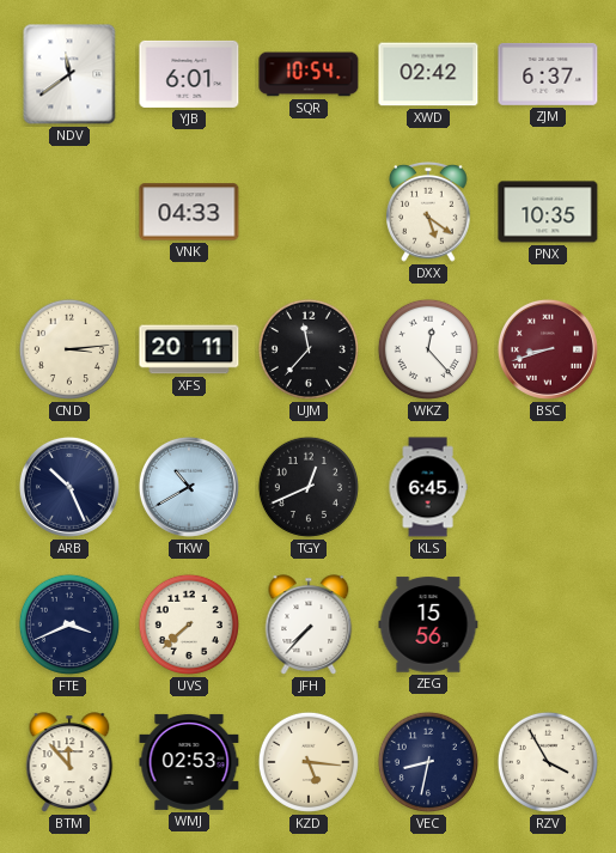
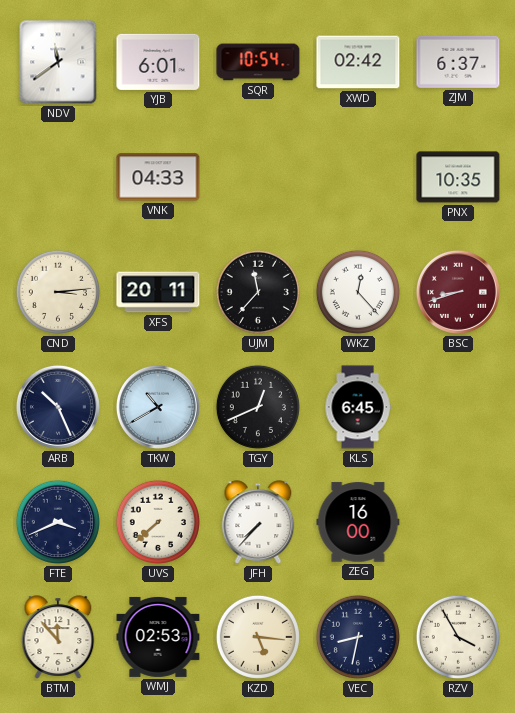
DXX: 5:21 -> none (428, 212)
ZEG: 15:56 -> 16:00 (358, 522)
